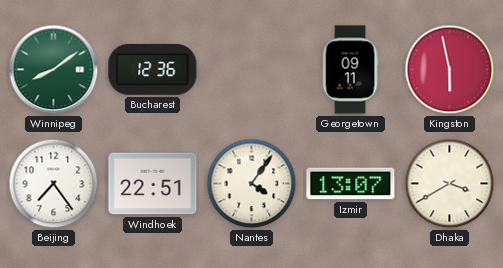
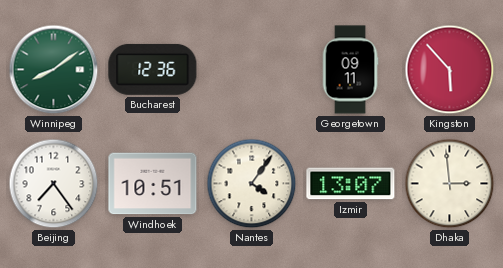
Kingston: 5:58 -> 5:53 (450, 70)
Windhoek: 22:51 -> 10:51 (153, 184)
Dhaka: 3:40 -> 2:59 (450, 184)
